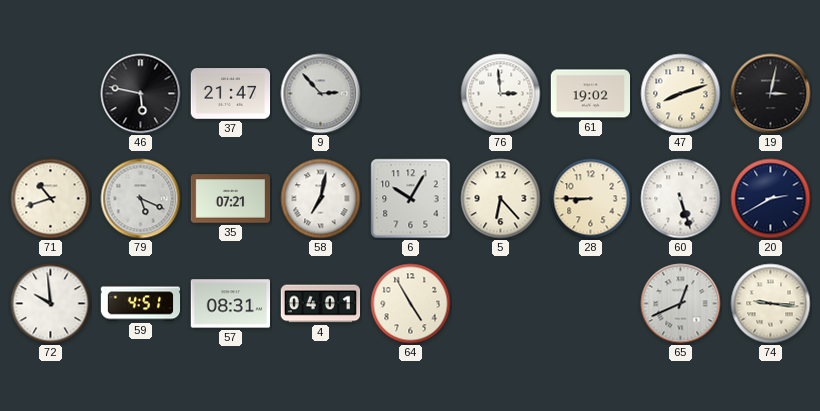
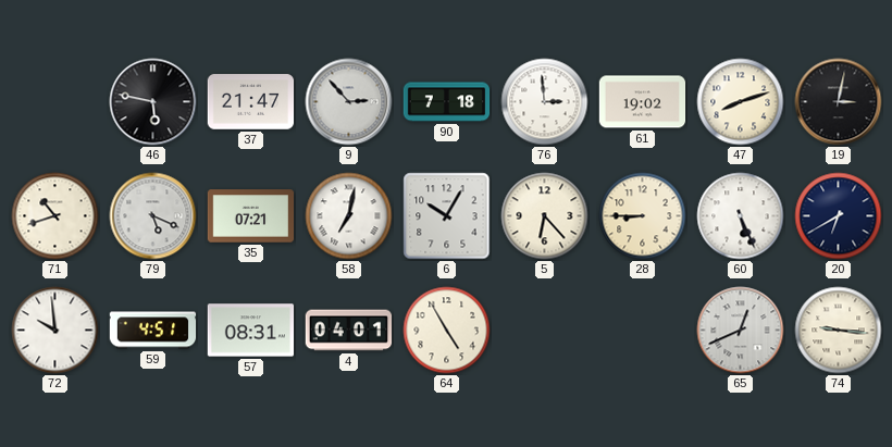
90: none -> 7:18 (447, 102)
60: 5:27 -> 5:26 (741, 216)
20: 2:40 -> 6:40 (839, 216)
